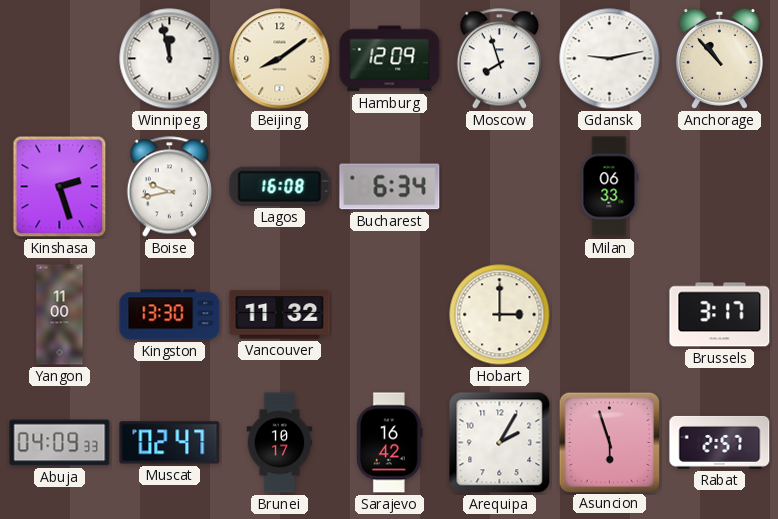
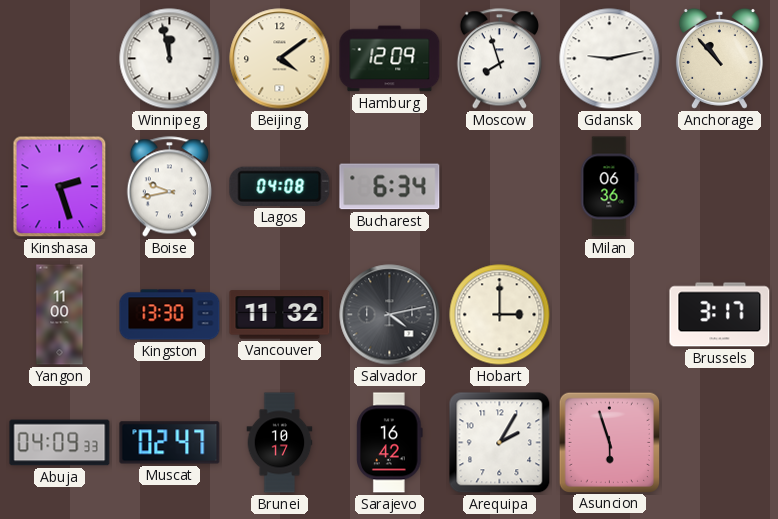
Beijing: 8:09 -> 4:09 (280, 59)
Lagos: 16:08 -> 04:08 (280, 186)
Milan: 06:33 -> 06:36 (609, 187)
Salvador: none -> 4:13 (390, 315)
Rabat: 2:57 -> none (720, 442)
